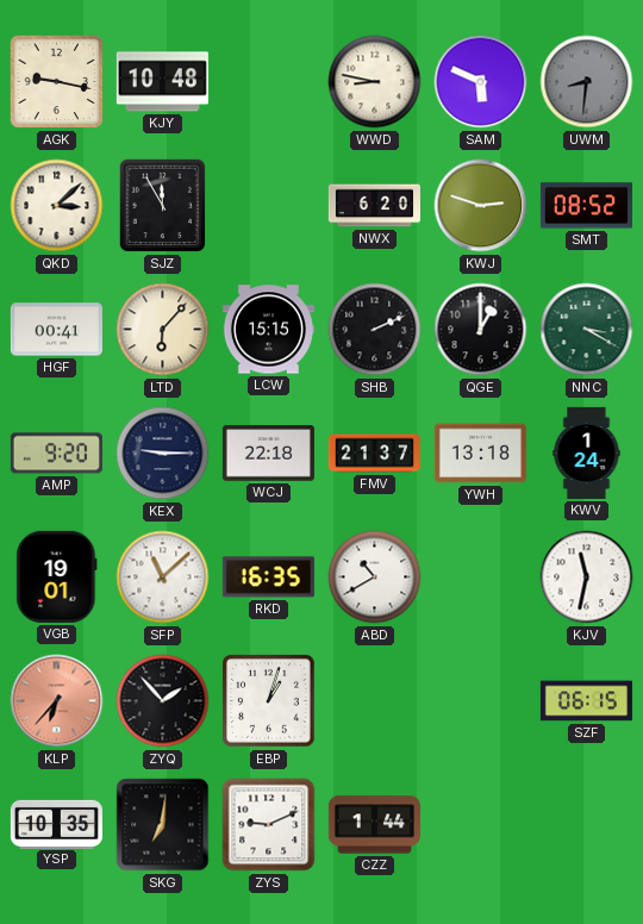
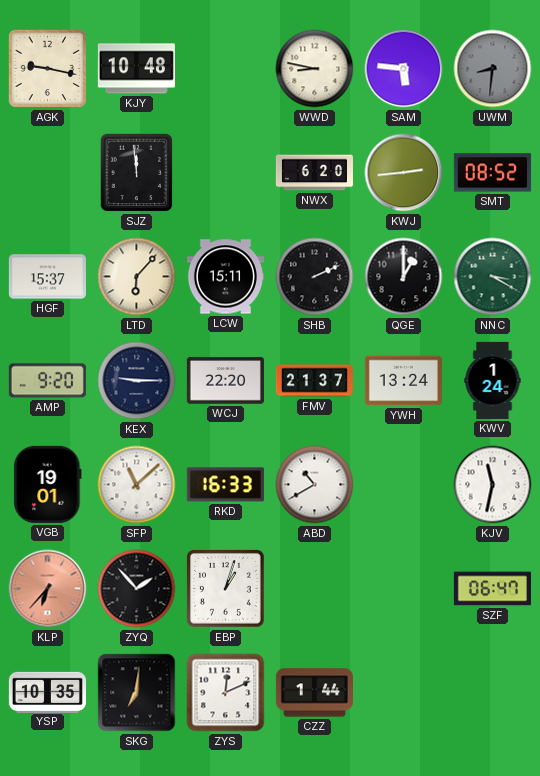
SAM: 5:49 -> 5:46 (404, 69)
QKD: 3:08 -> none (57, 206)
SJZ: 11:55 -> 11:59 (137, 173)
KWJ: 2:48 -> 2:44 (404, 173)
HGF: 00:41 -> 15:37 (47, 277)
LCW: 15:15 -> 15:11 (225, 277)
WCJ: 22:18 -> 22:20 (225, 381)
YWH: 13:18 -> 13:24 (403, 381)
RKD: 16:35 -> 16:33 (225, 485)
SZF: 06:15 -> 06:47 (492, 589)
ZYS: 9:11 -> 12:11 (226, 693)
